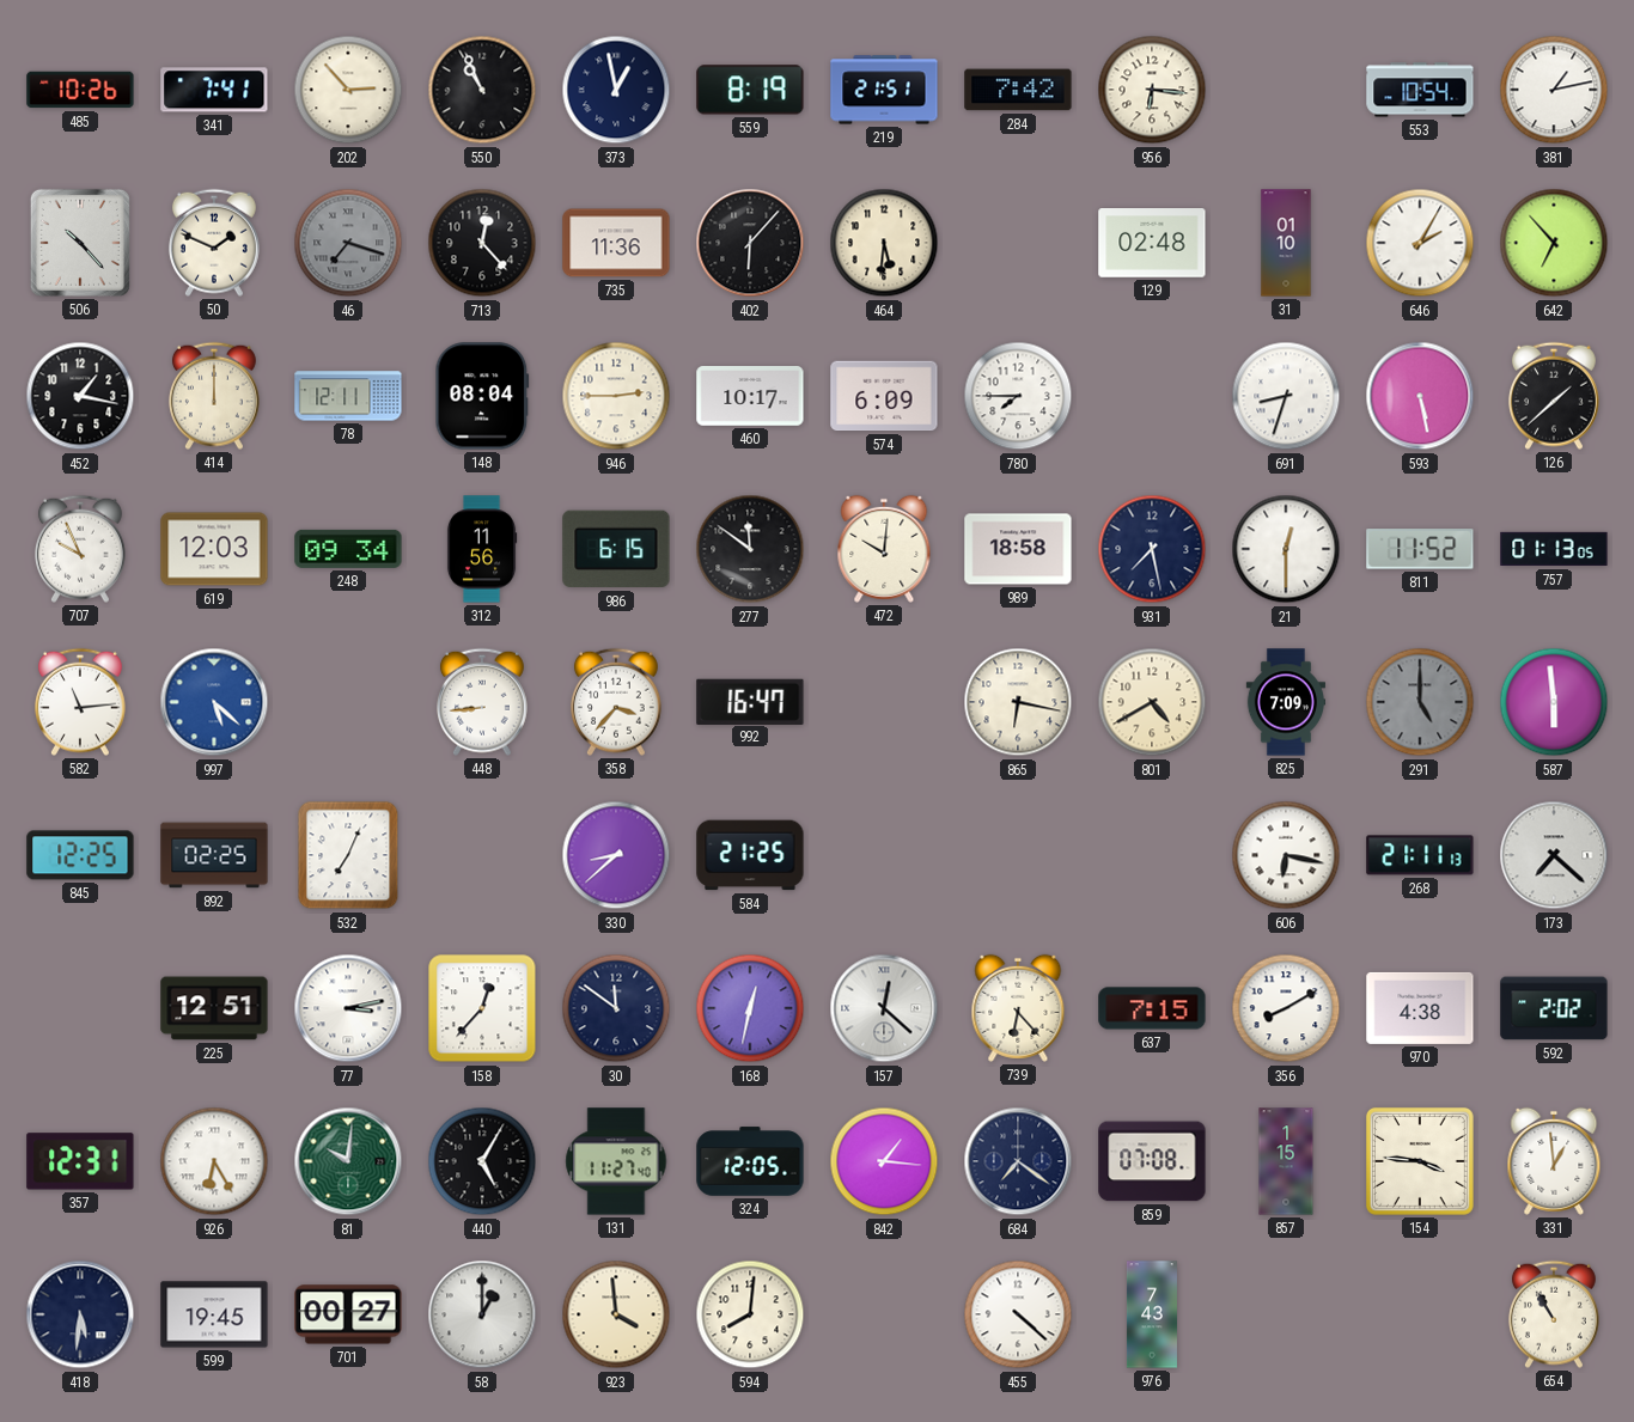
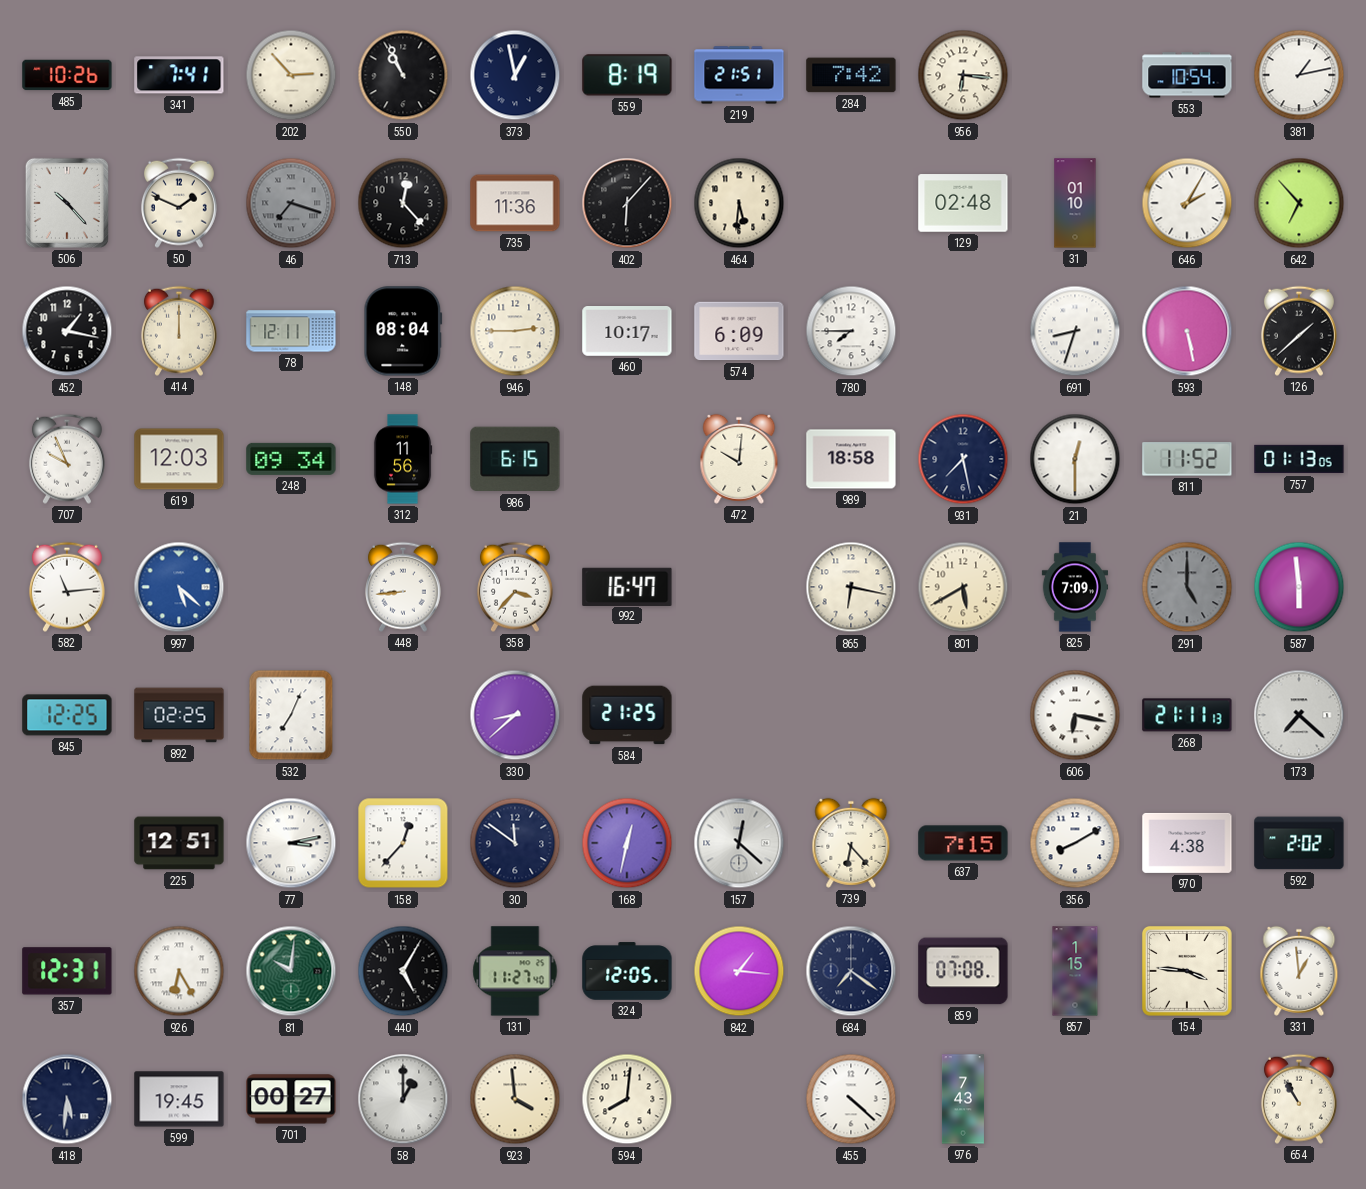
277: 11:51 -> none (750, 549)
801: 4:40 -> 5:40 (963, 587)
